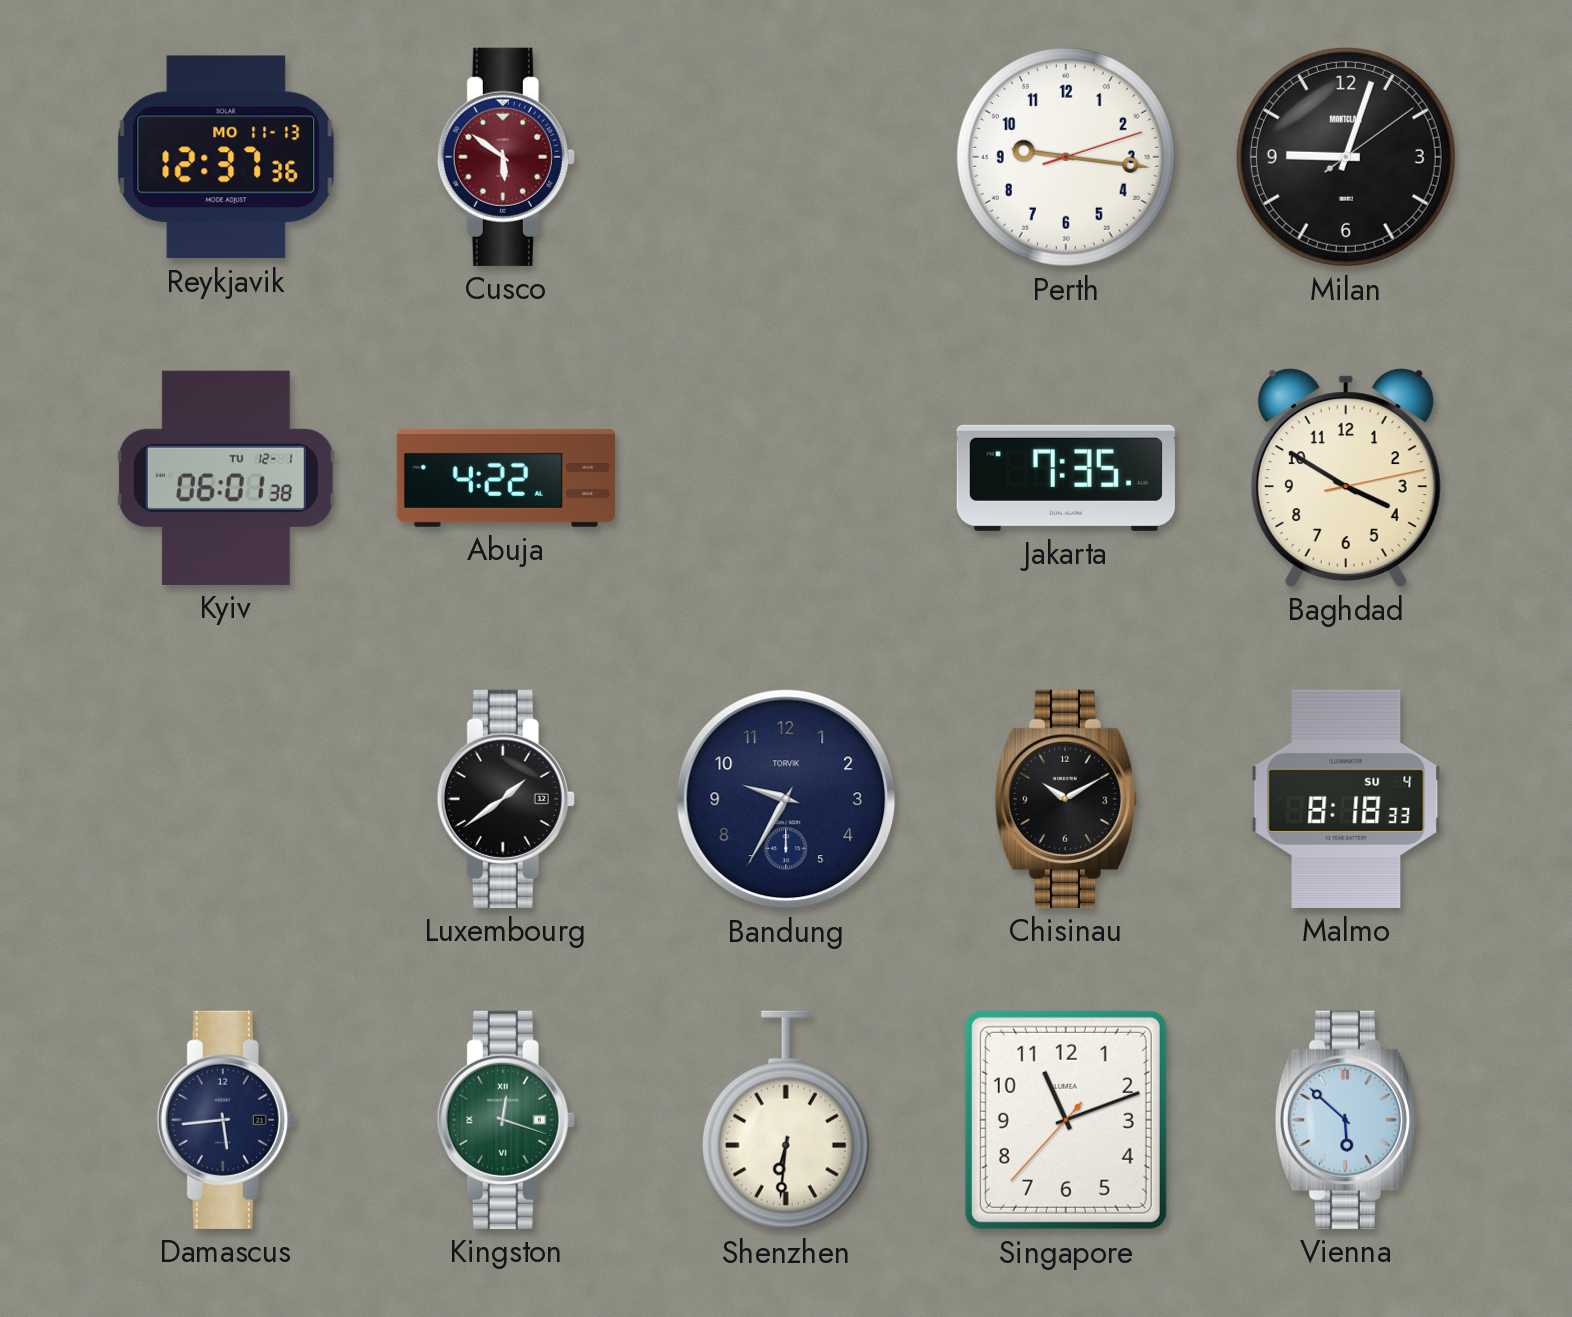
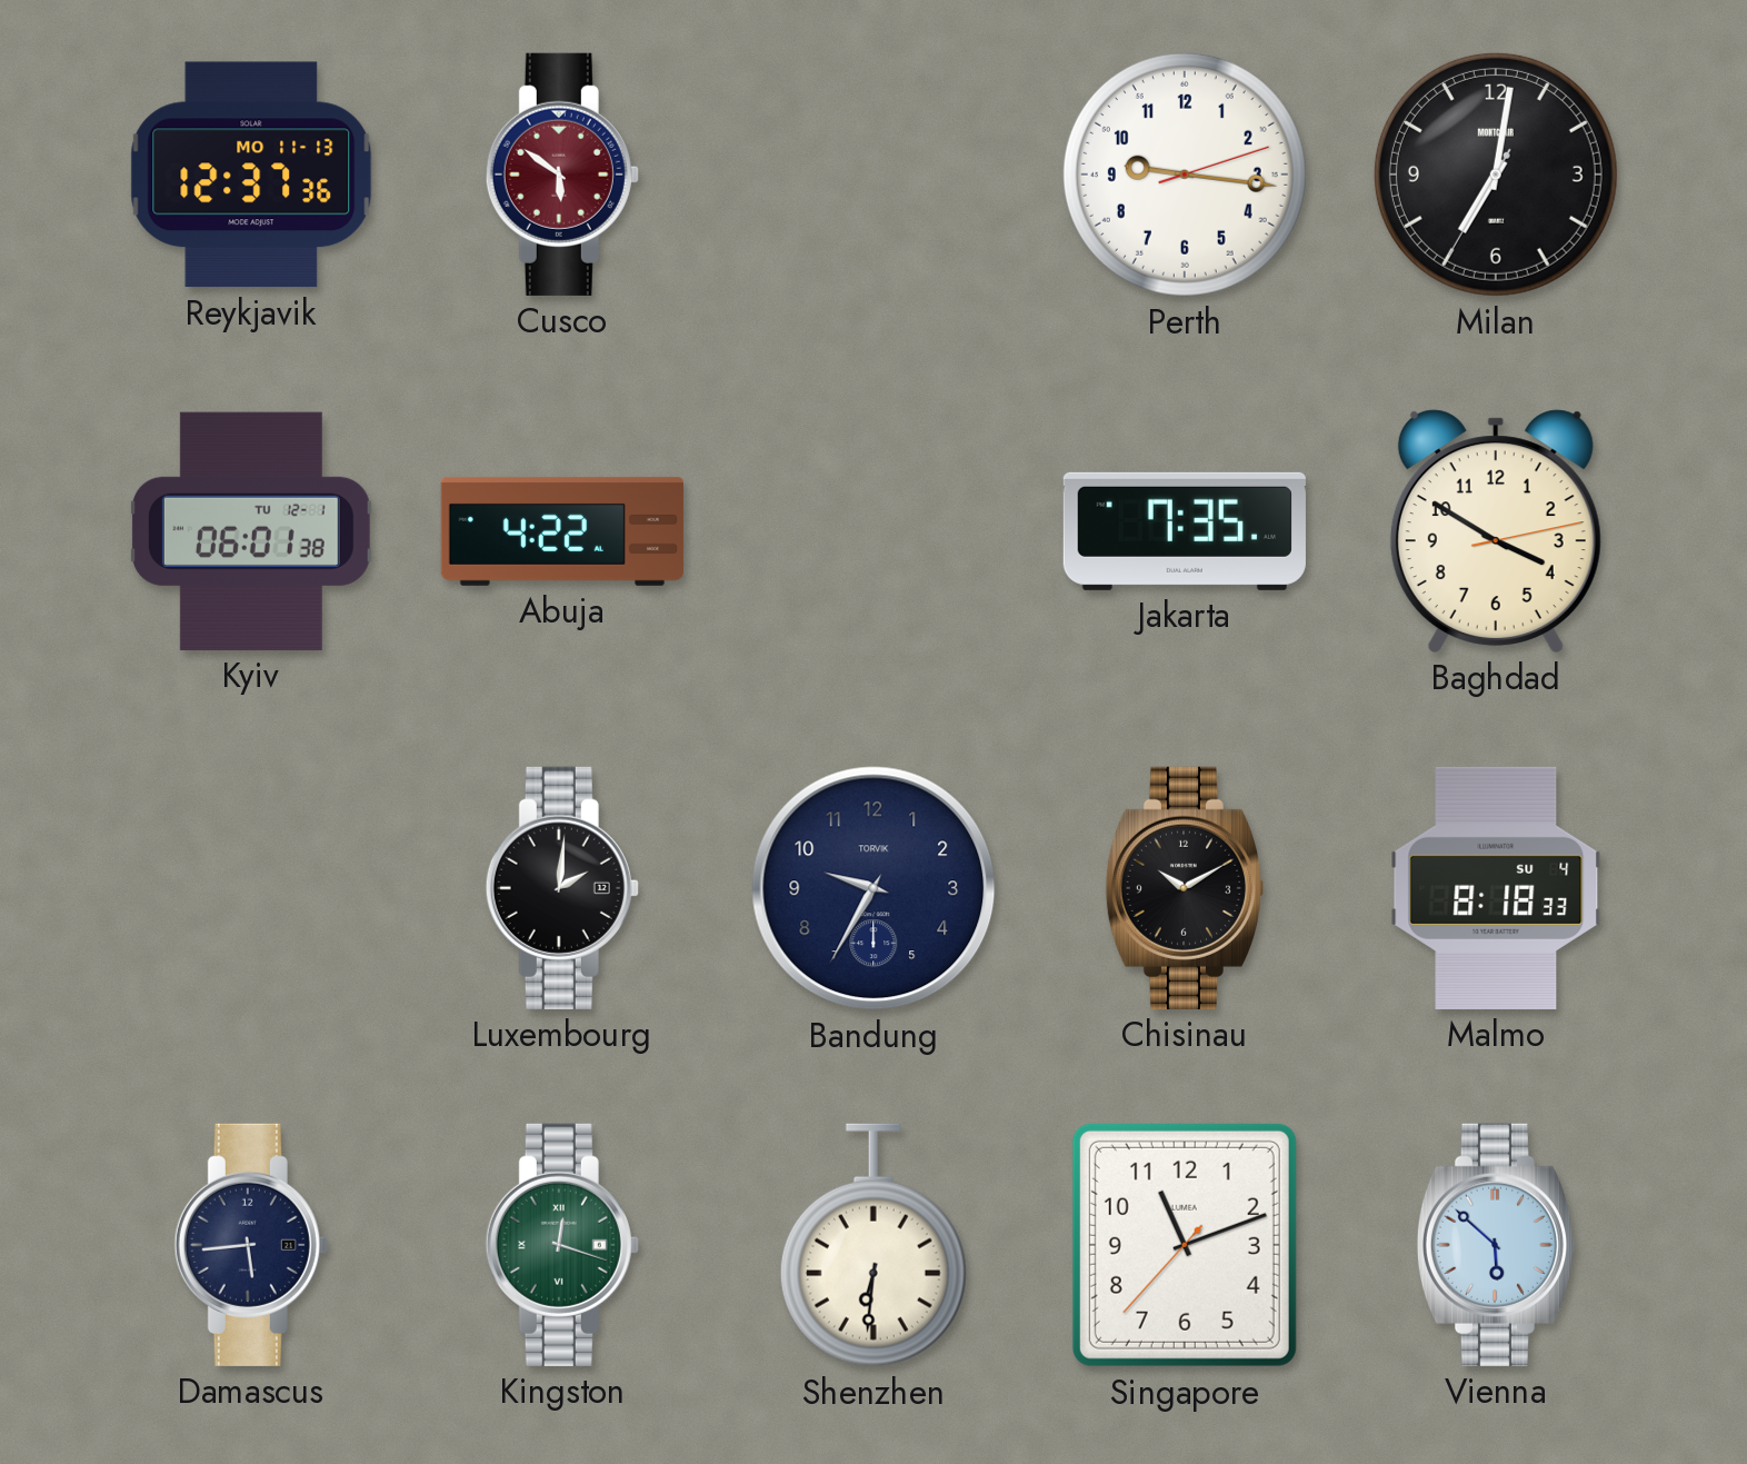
Milan: 9:03 -> 7:01 (1496, 175)
Luxembourg: 1:39 -> 2:01 (562, 888)
